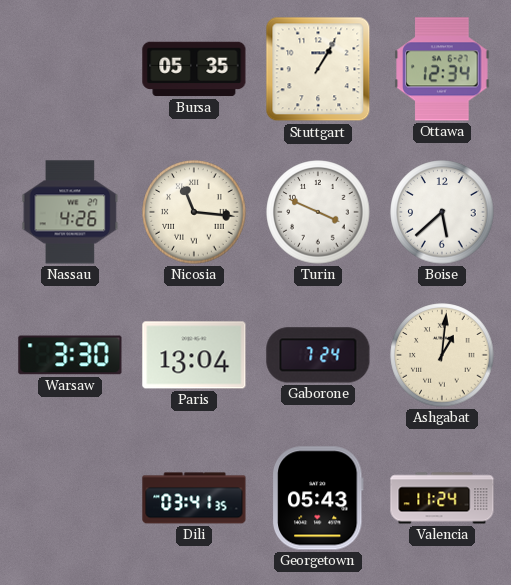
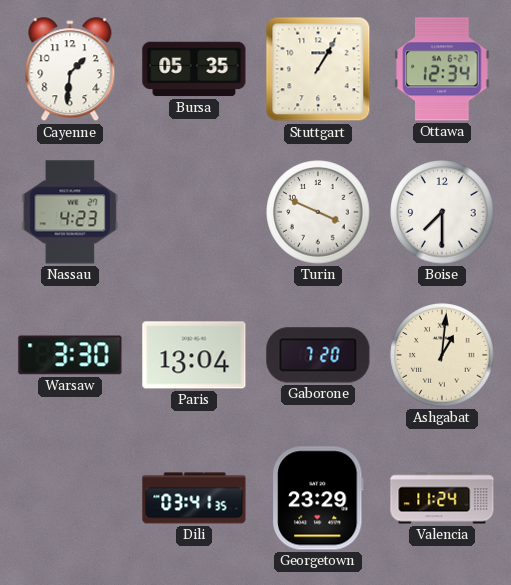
Cayenne: none -> 1:31 (70, 70)
Nassau: 4:26 -> 4:23 (70, 212)
Nicosia: 11:16 -> none (194, 212)
Boise: 5:38 -> 7:30 (442, 212)
Gaborone: 7:24 -> 7:20 (318, 355)
Georgetown: 05:43 -> 23:29 (318, 498)
